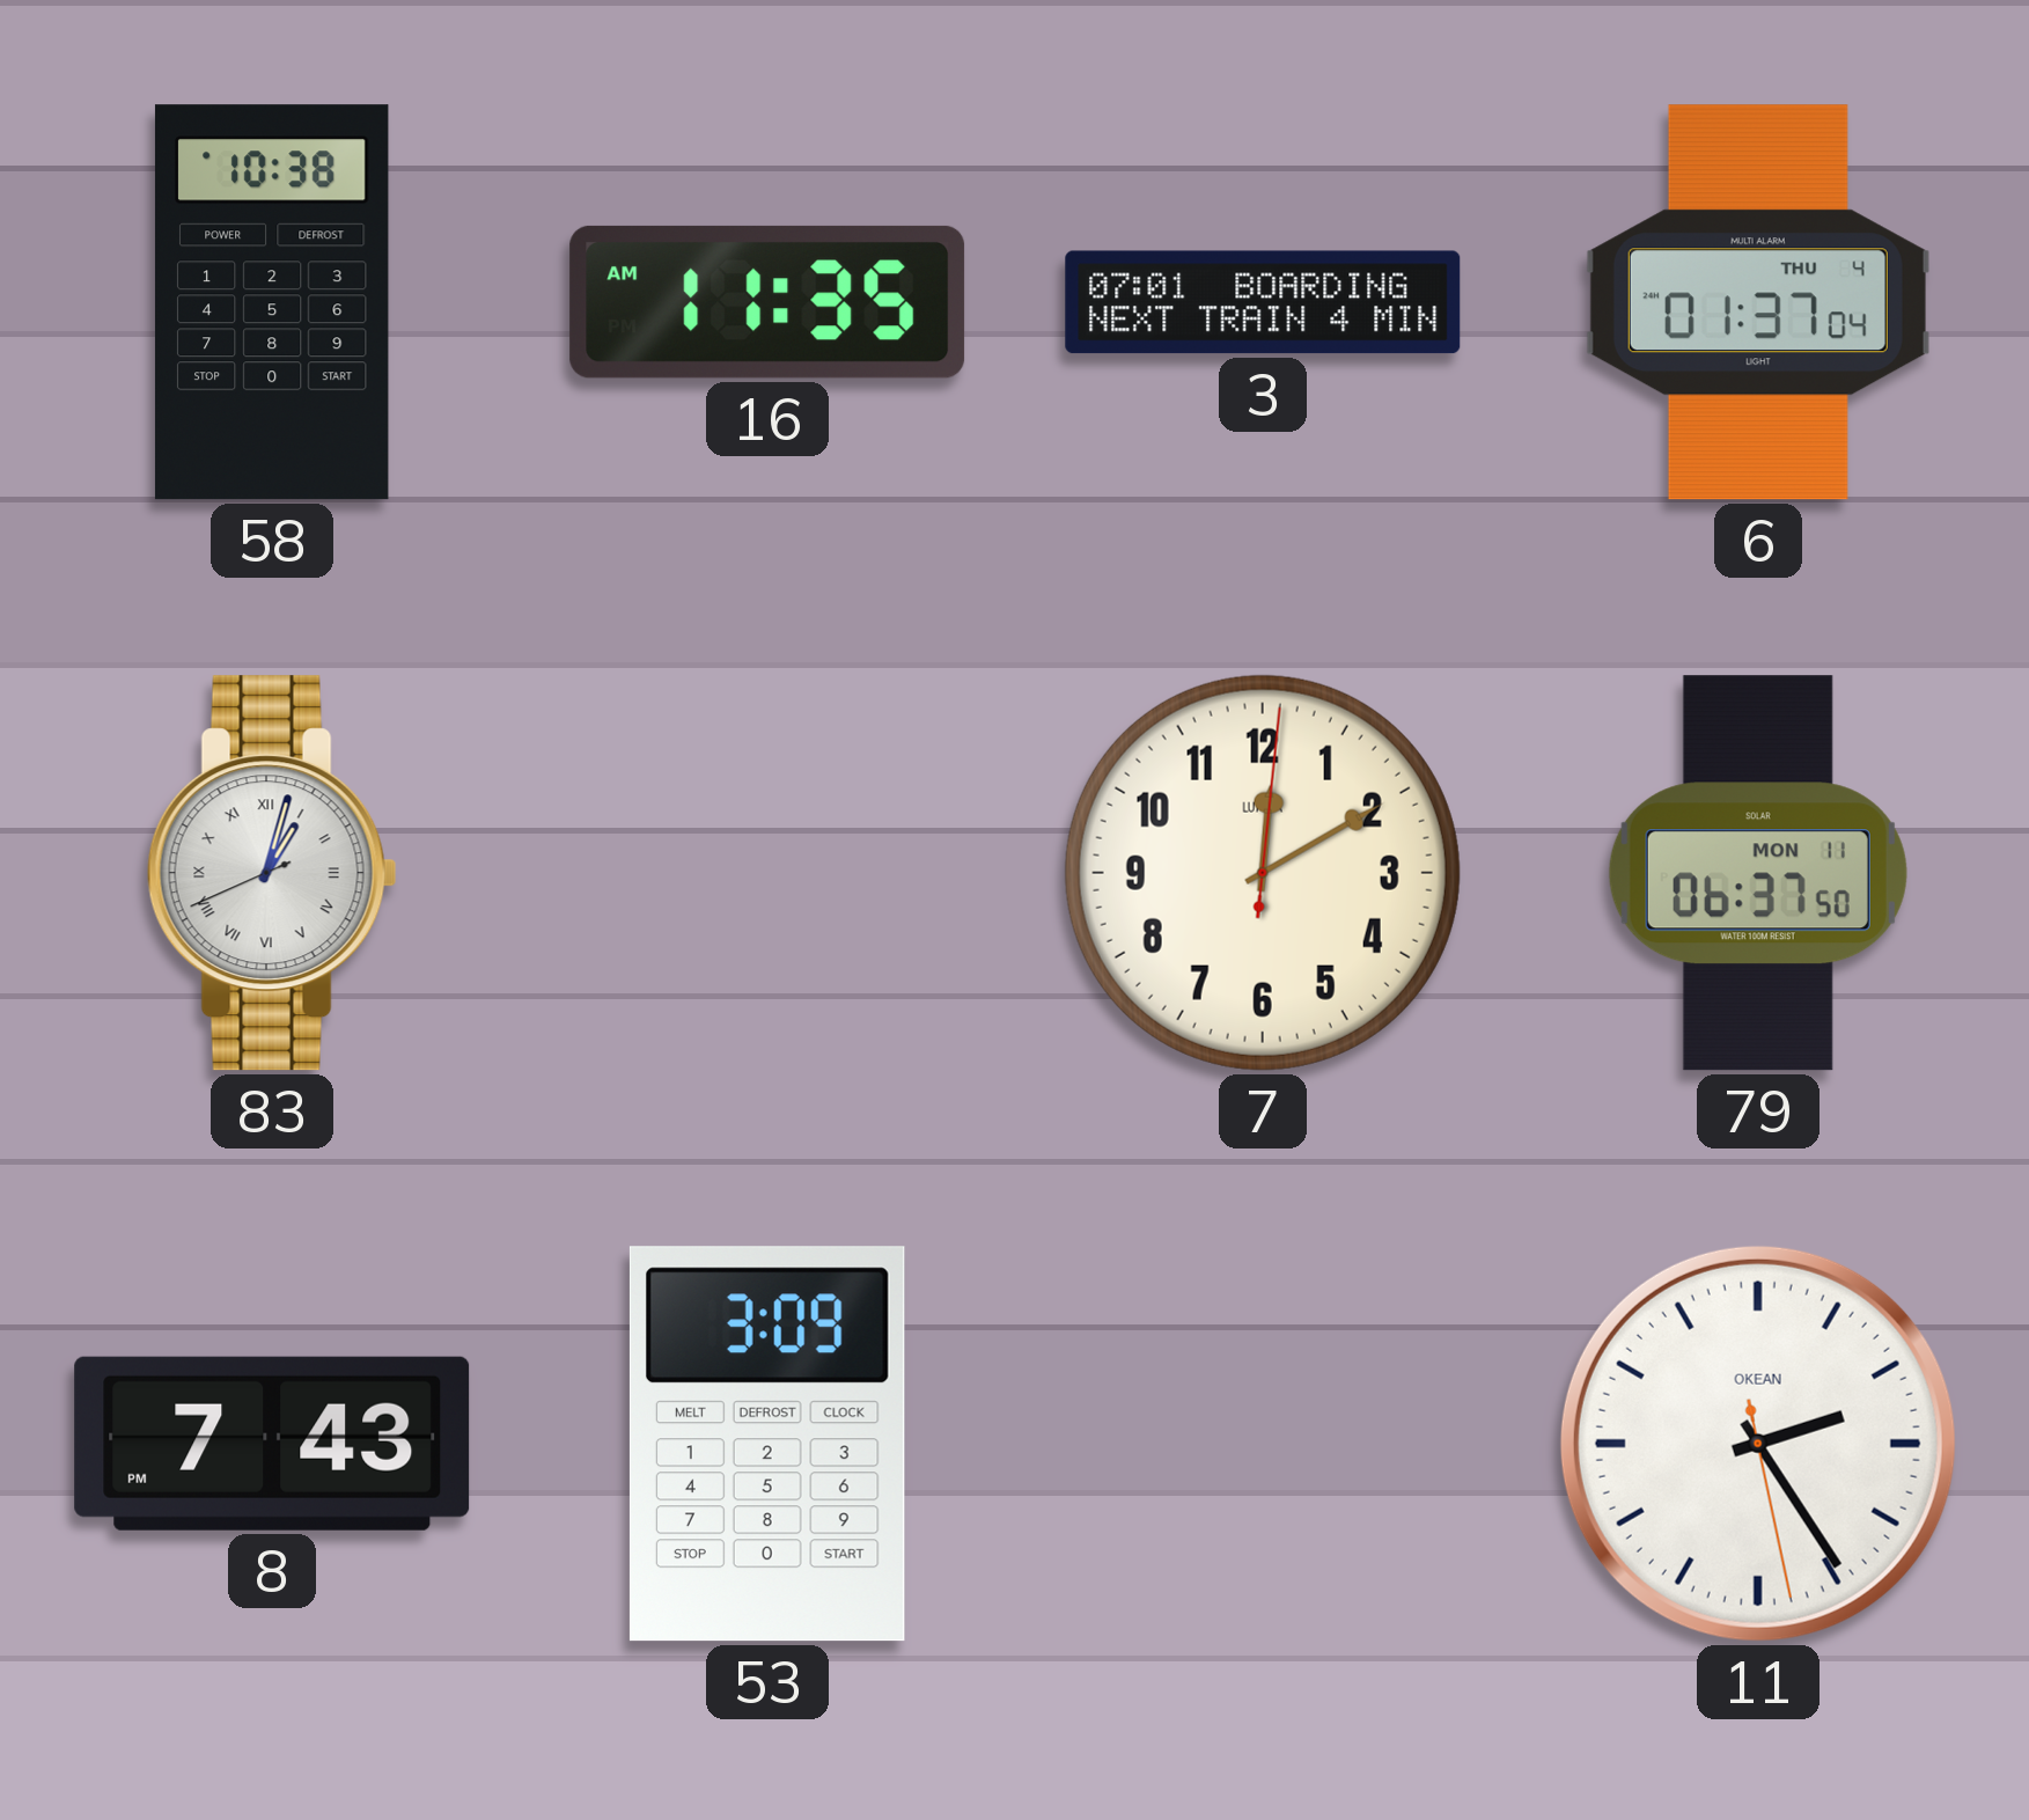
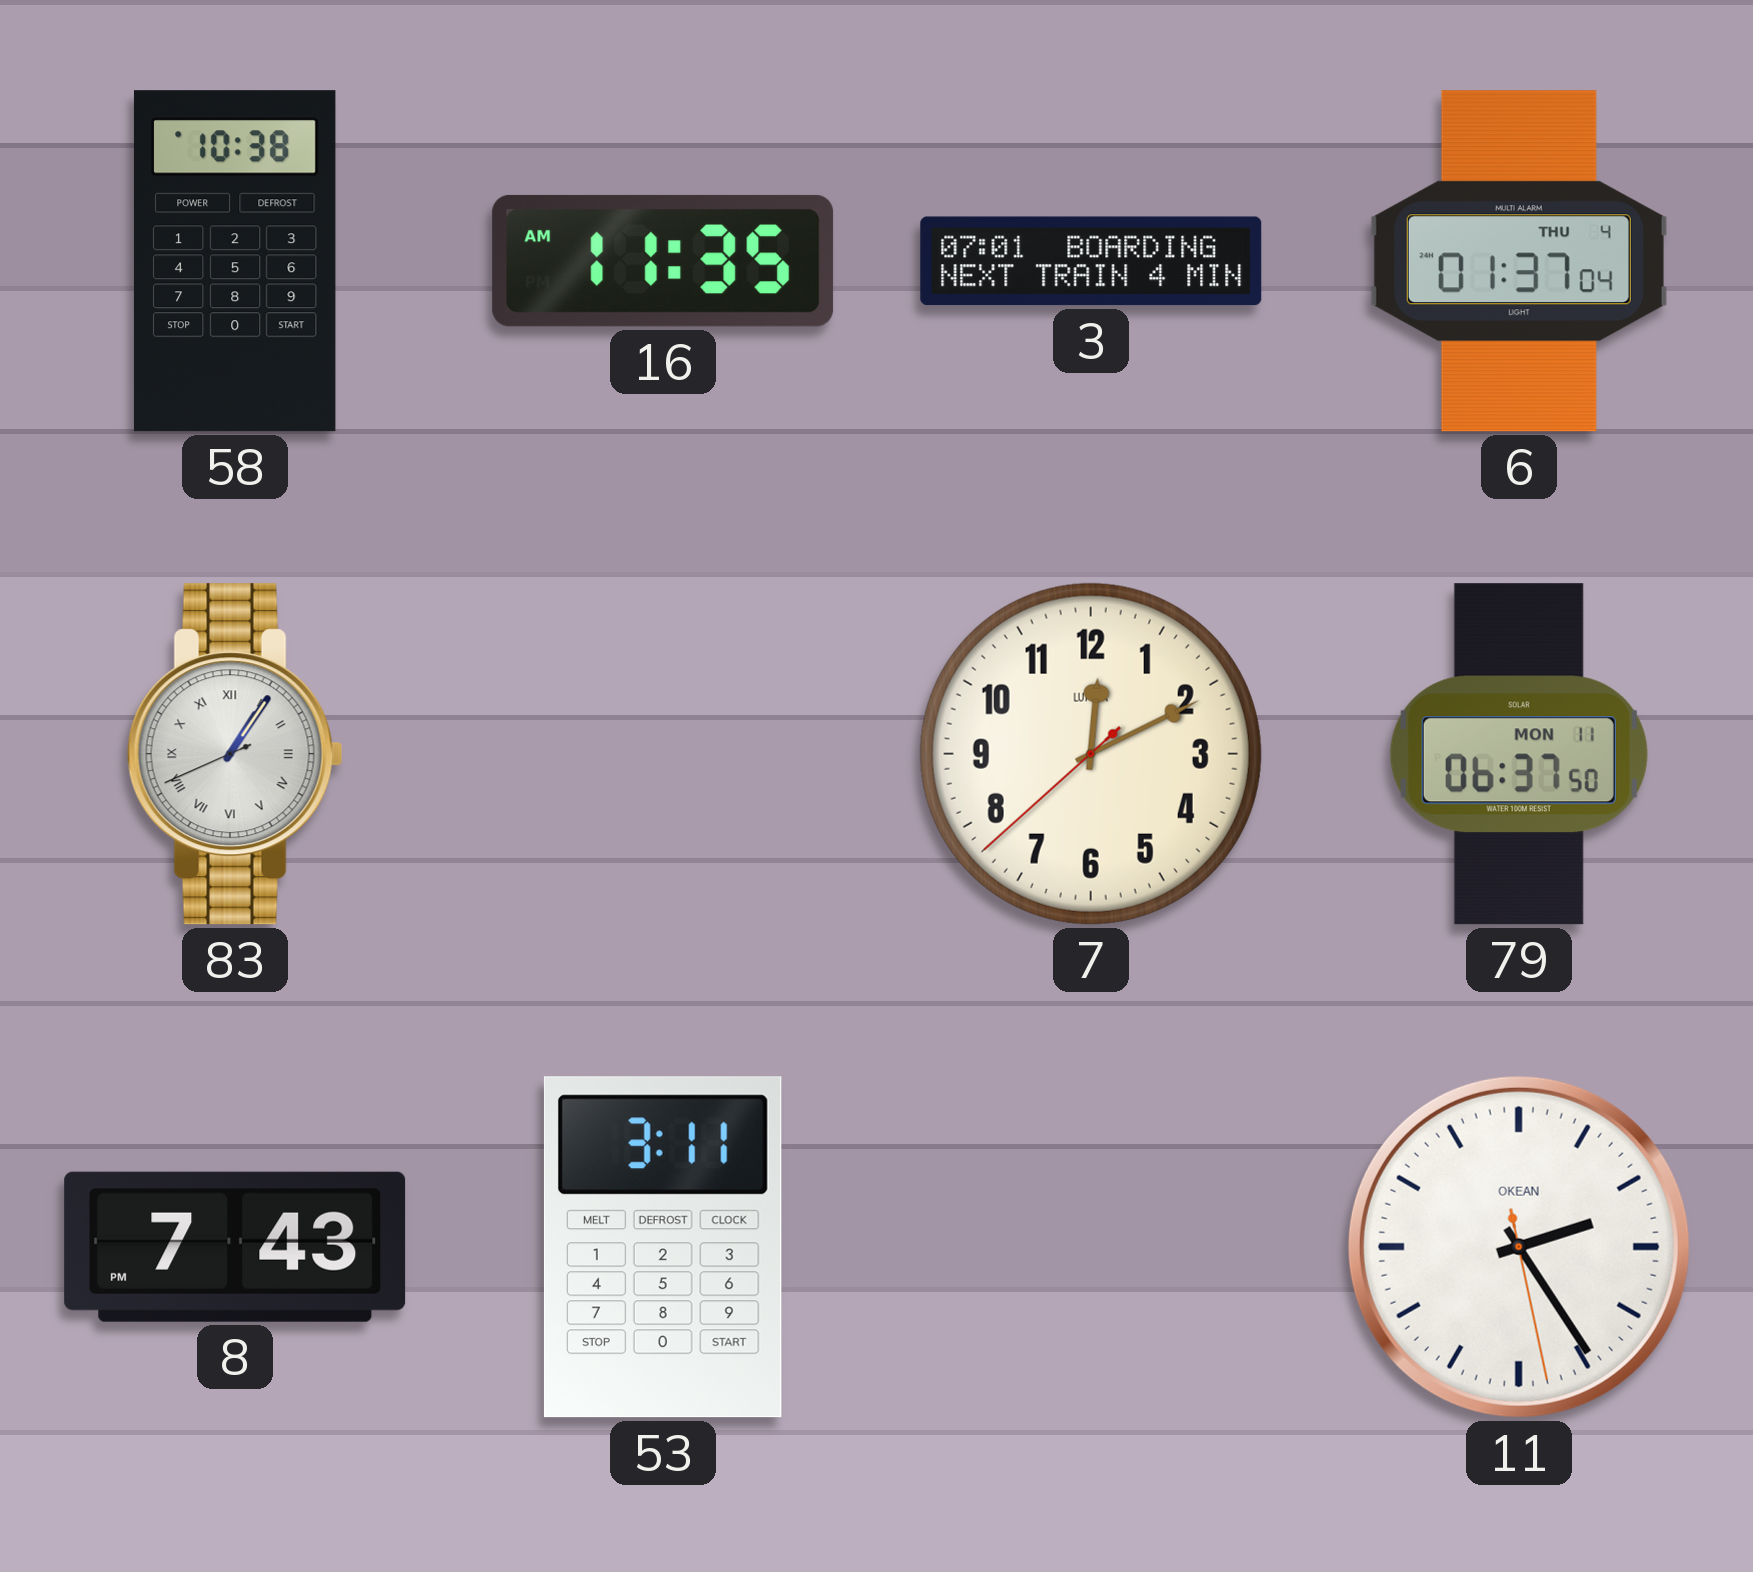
83: 1:02 -> 1:05 (235, 754)
7: 12:10:01 -> 12:10:38 (1091, 754)
53: 3:09 -> 3:11 (663, 1247)
